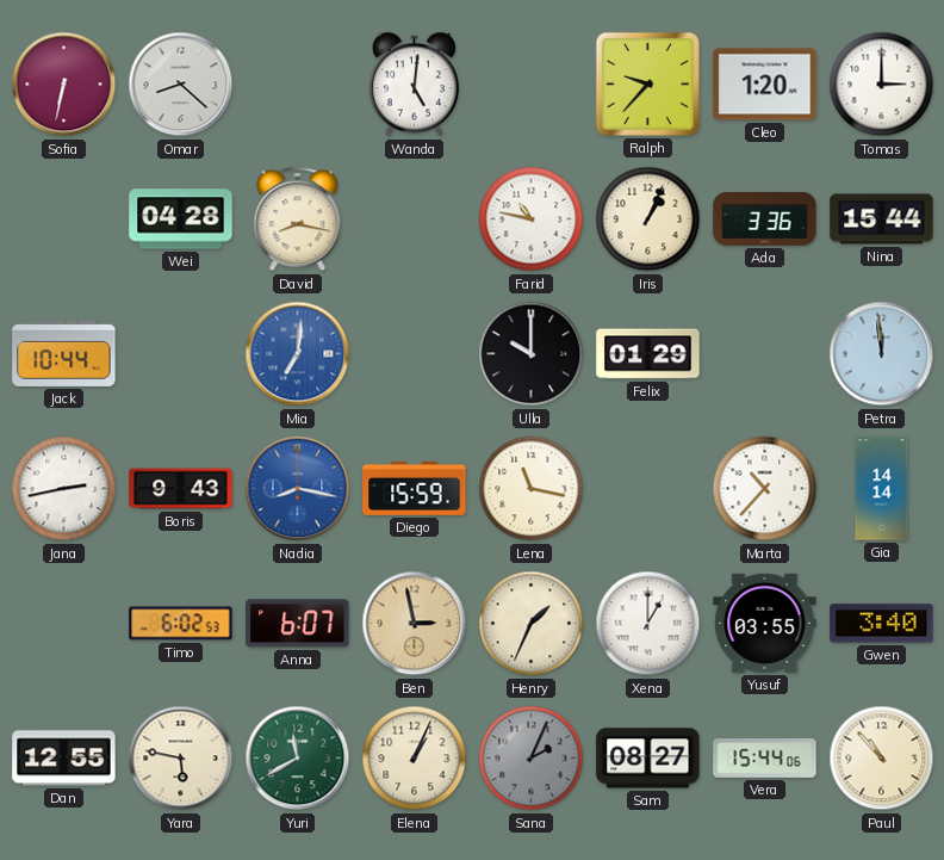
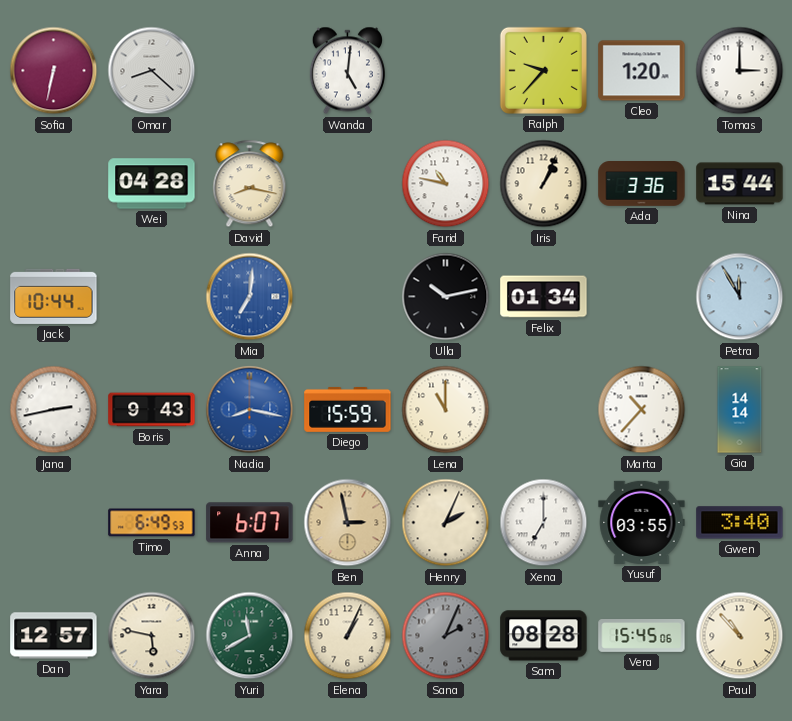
Ulla: 10:00 -> 10:13 (446, 297)
Felix: 01:29 -> 01:34 (544, 297)
Petra: 11:59 -> 11:55 (740, 297)
Lena: 11:17 -> 11:00 (446, 410)
Timo: 6:02 -> 6:49 (152, 523)
Henry: 1:34 -> 2:04 (446, 523)
Xena: 1:00 -> 7:00 (544, 523)
Dan: 12:55 -> 12:57 (54, 636)
Sam: 08:27 -> 08:28 (544, 636)
Vera: 15:44 -> 15:45 (642, 636)
